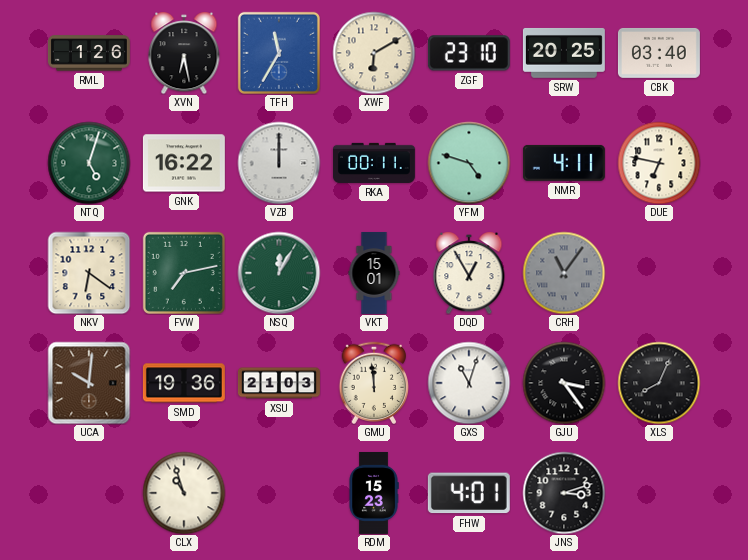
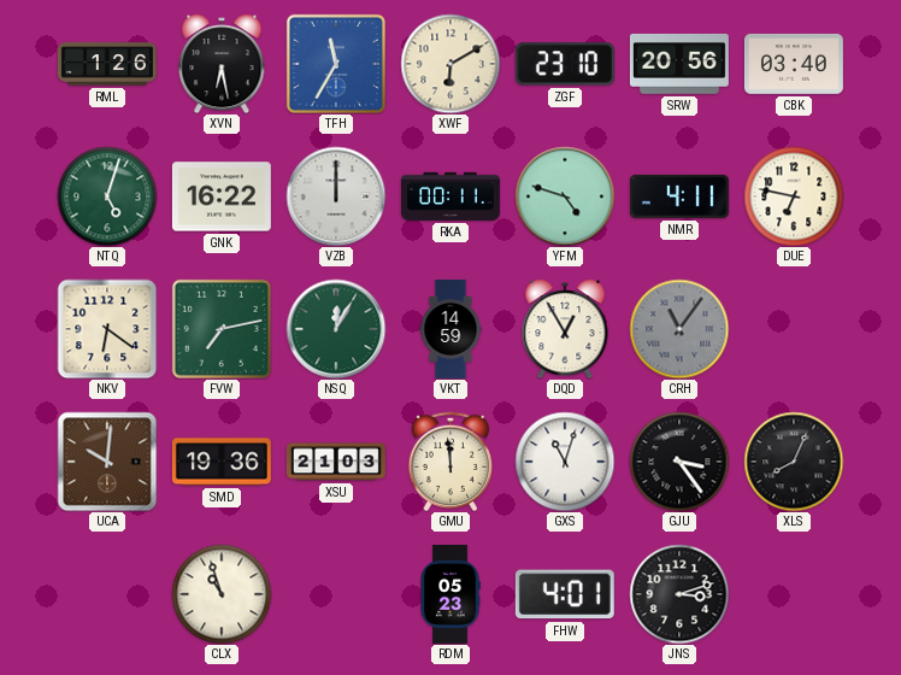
SRW: 20:25 -> 20:56 (679, 64)
VKT: 15:01 -> 14:59 (450, 329)
RDM: 15:23 -> 05:23 (450, 594)
